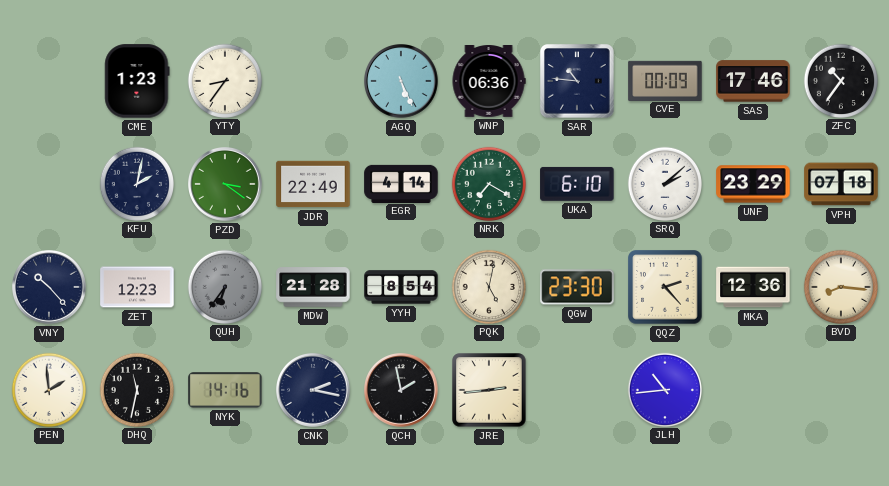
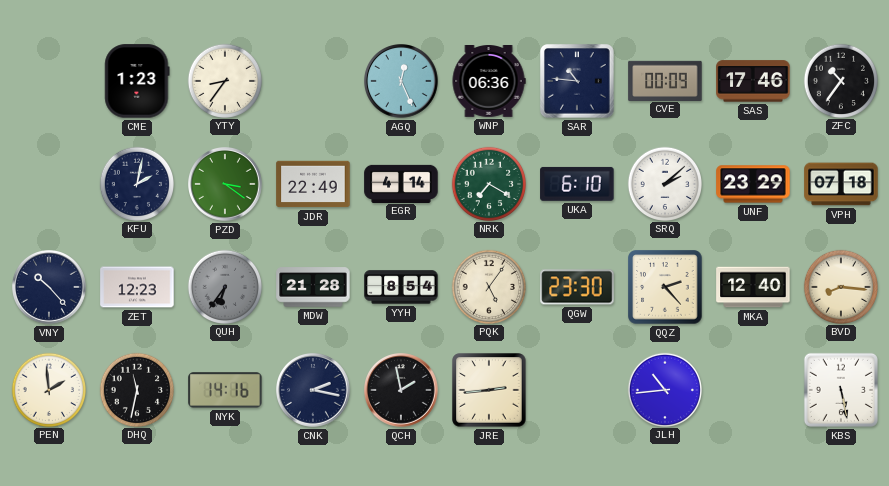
AGQ: 5:26 -> 12:26 (402, 82)
PQK: 5:02 -> 5:06 (488, 286)
MKA: 12:36 -> 12:40 (753, 287)
KBS: none -> 5:28 (841, 390)
